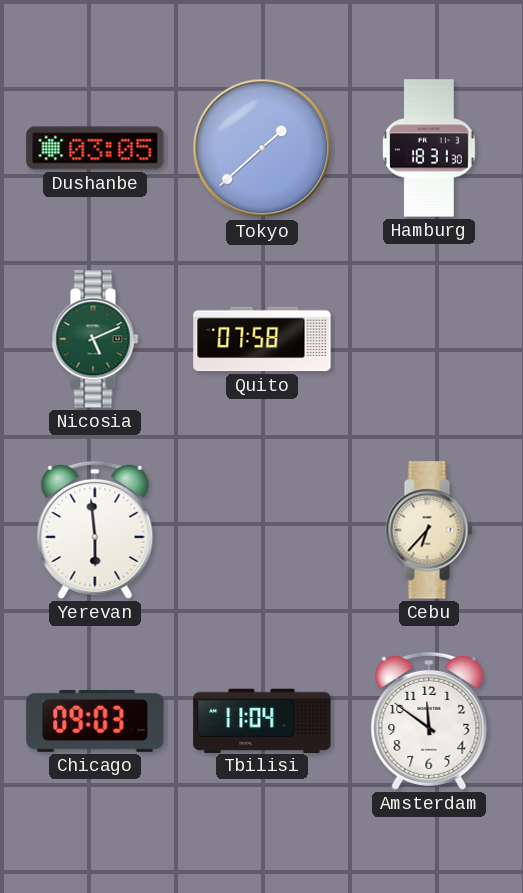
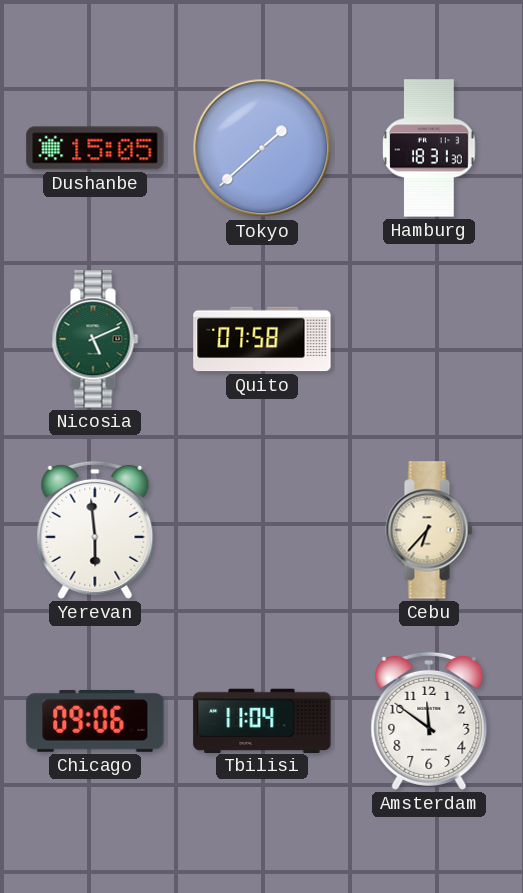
Dushanbe: 03:05 -> 15:05 (95, 148)
Chicago: 09:03 -> 09:06 (95, 721)
